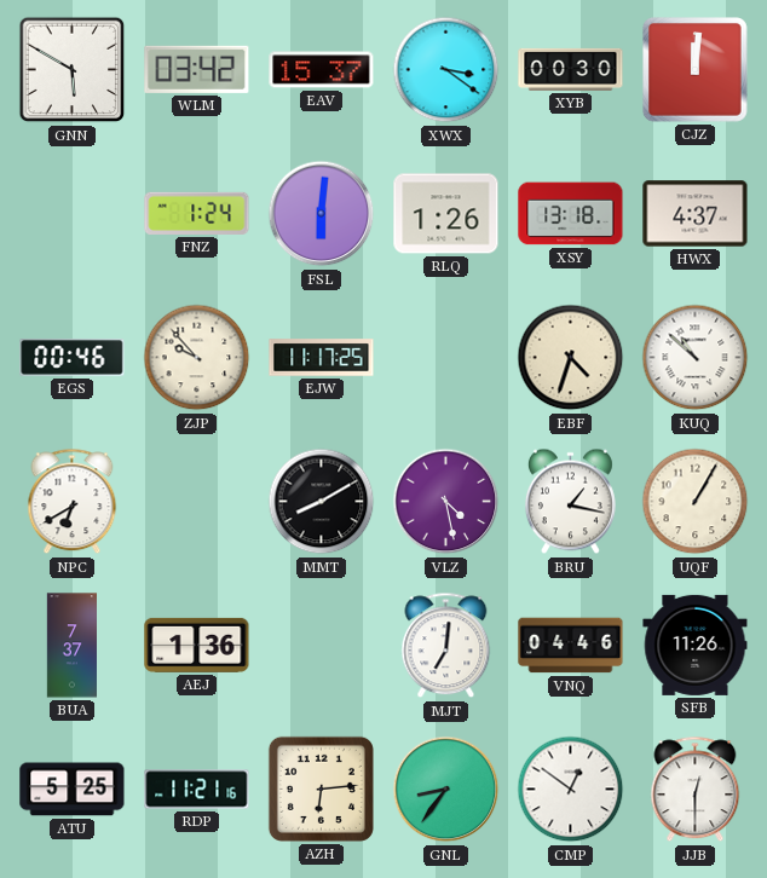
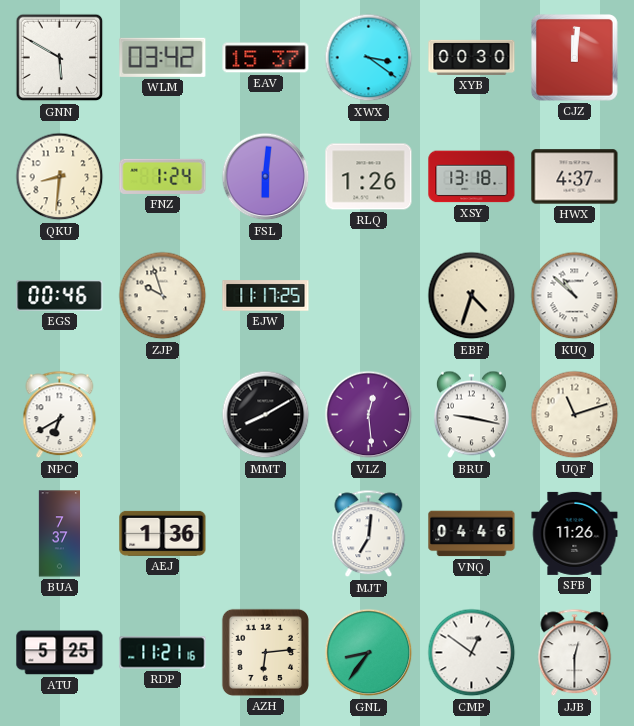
QKU: none -> 8:31 (60, 177)
ZJP: 9:53 -> 9:57 (163, 296)
VLZ: 4:28 -> 12:29 (369, 415)
BRU: 1:17 -> 9:17 (471, 415)
UQF: 1:05 -> 11:12 (575, 415)
